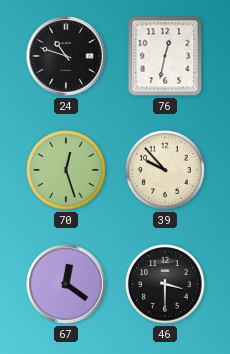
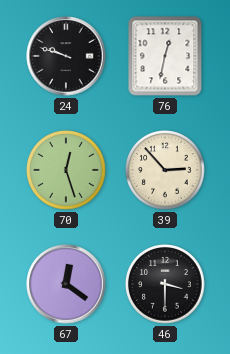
24: 10:48 -> 9:48 (66, 56)
39: 9:53 -> 2:53 (166, 171)
